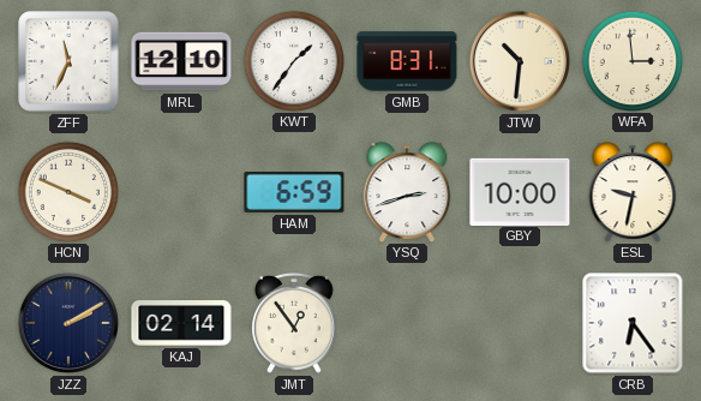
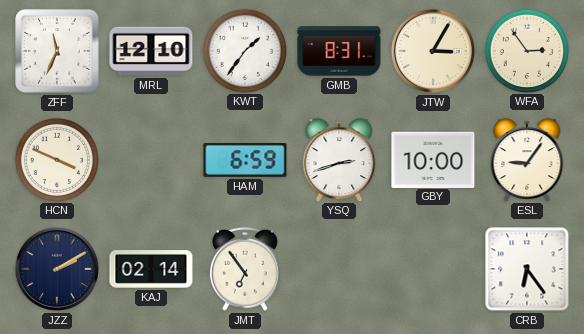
JTW: 10:31 -> 3:05 (433, 51)
WFA: 2:59 -> 2:54 (526, 50)
ESL: 9:32 -> 9:06 (527, 160)
JMT: 12:54 -> 6:54 (245, 269)
